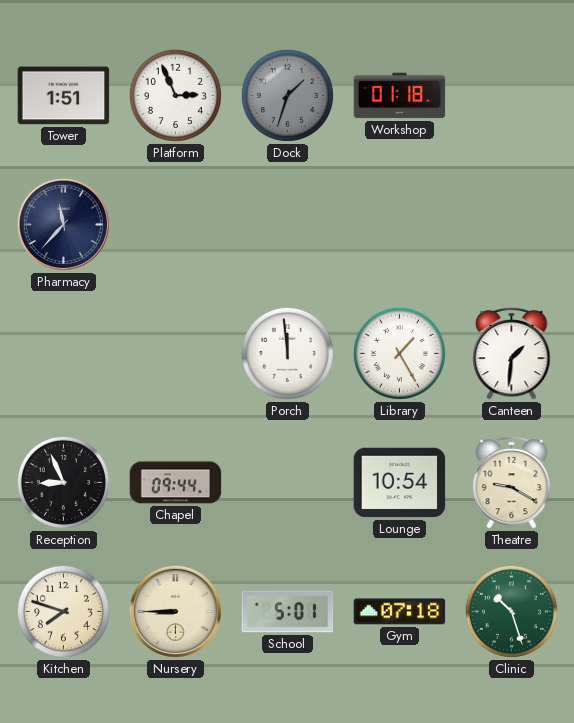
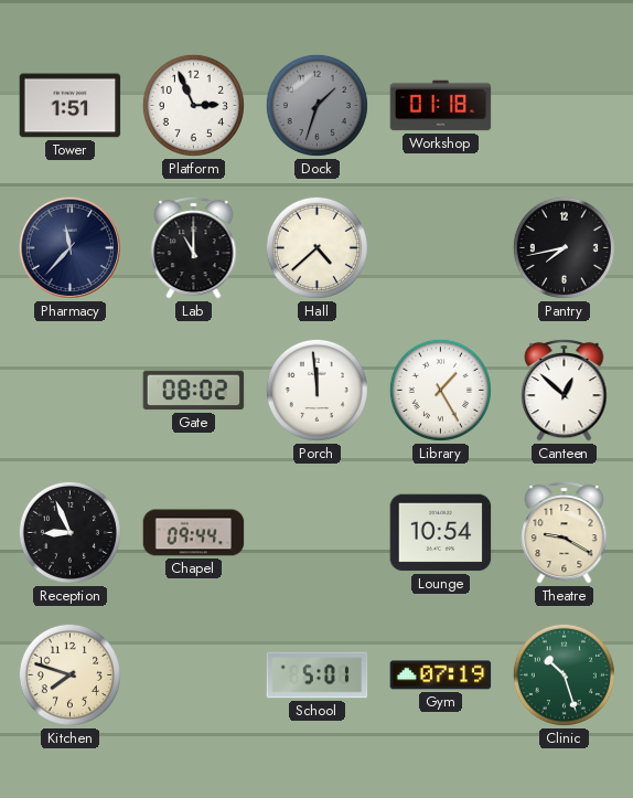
Lab: none -> 11:00 (194, 247)
Hall: none -> 4:38 (316, 247)
Pantry: none -> 7:43 (564, 247)
Gate: none -> 08:02 (194, 391)
Canteen: 1:31 -> 12:52 (565, 390)
Nursery: 8:45 -> none (175, 611)
Gym: 07:18 -> 07:19 (441, 675)
